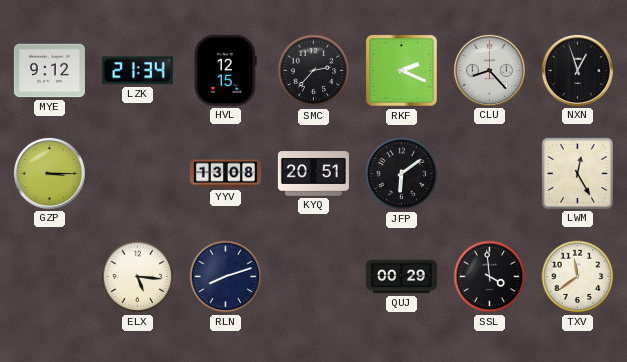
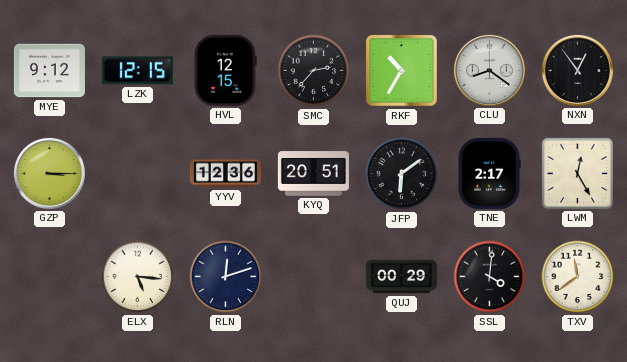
LZK: 21:34 -> 12:15 (137, 71)
RKF: 2:19 -> 10:35 (402, 71)
CLU: 8:23 -> 8:21 (489, 70)
NXN: 12:57 -> 12:54 (577, 70)
YYV: 13:08 -> 12:36 (225, 174)
TNE: none -> 2:17 (489, 173)
RLN: 8:12 -> 12:12 (226, 277)
SSL: 3:59 -> 4:01 (490, 277)
